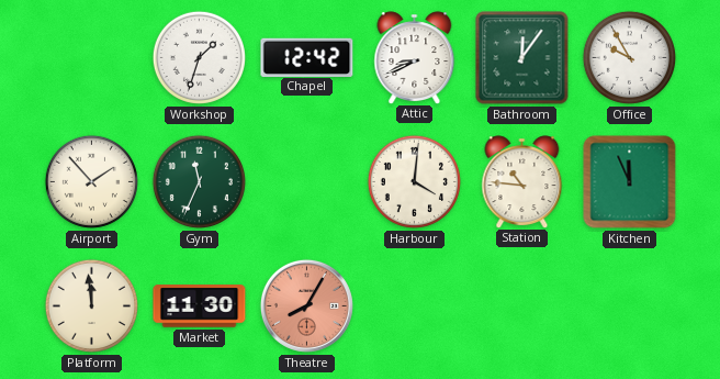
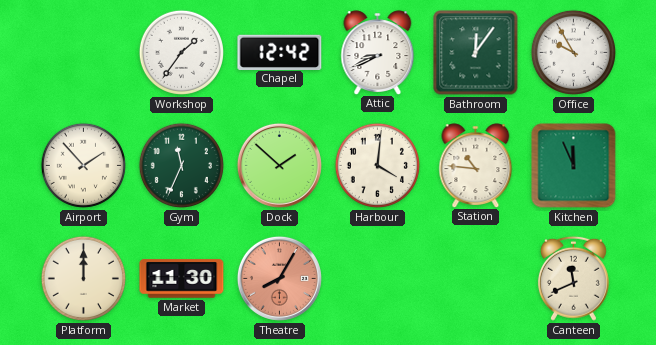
Workshop: 1:33 -> 1:36 (181, 52)
Dock: none -> 1:52 (279, 165)
Platform: 11:59 -> 12:00 (83, 278)
Canteen: none -> 11:41 (573, 278)
